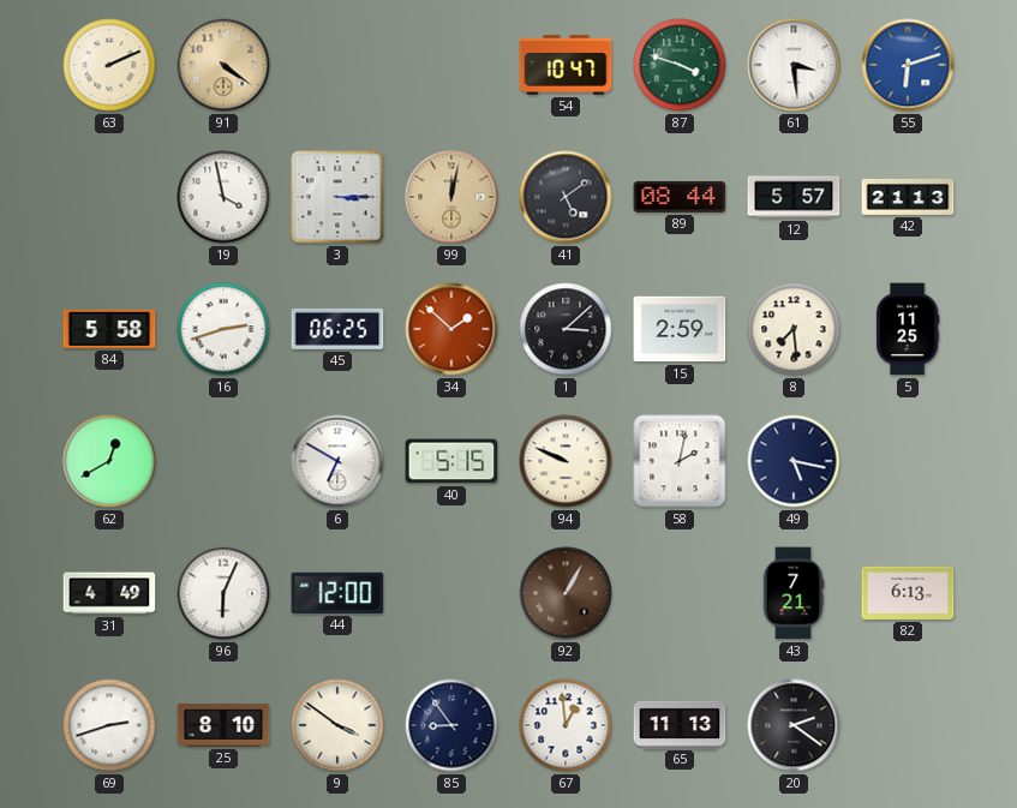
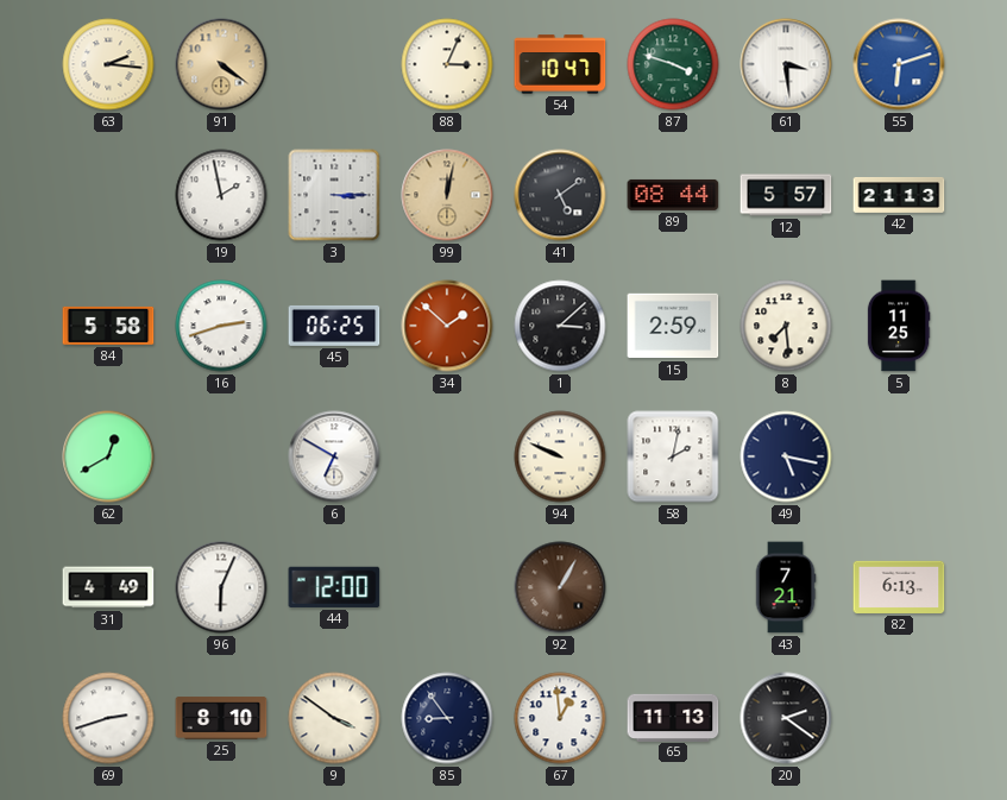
63: 2:11 -> 2:16 (108, 64)
88: none -> 3:04 (447, 64)
19: 3:58 -> 1:58 (221, 195)
40: 5:15 -> none (451, 461)
